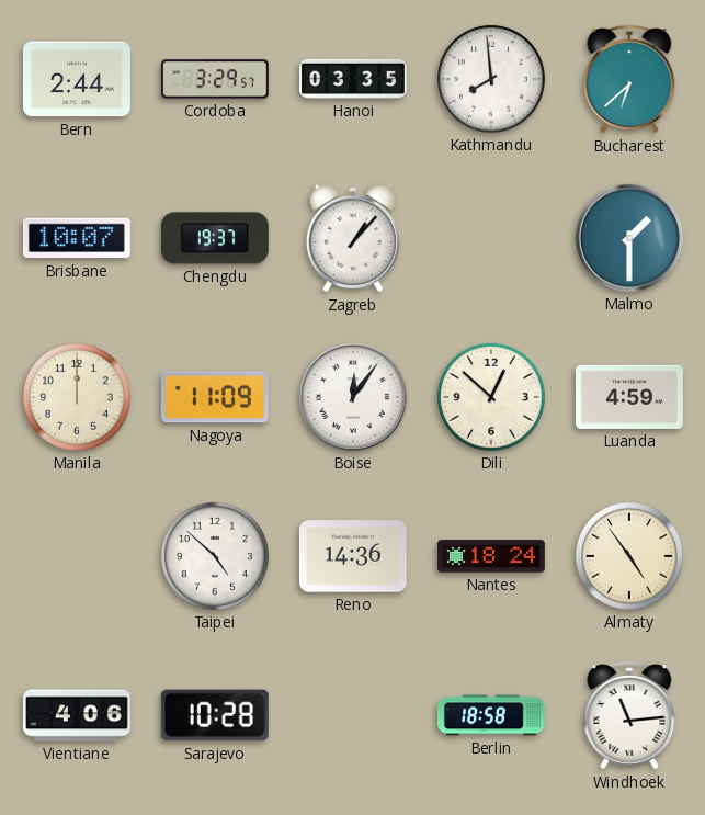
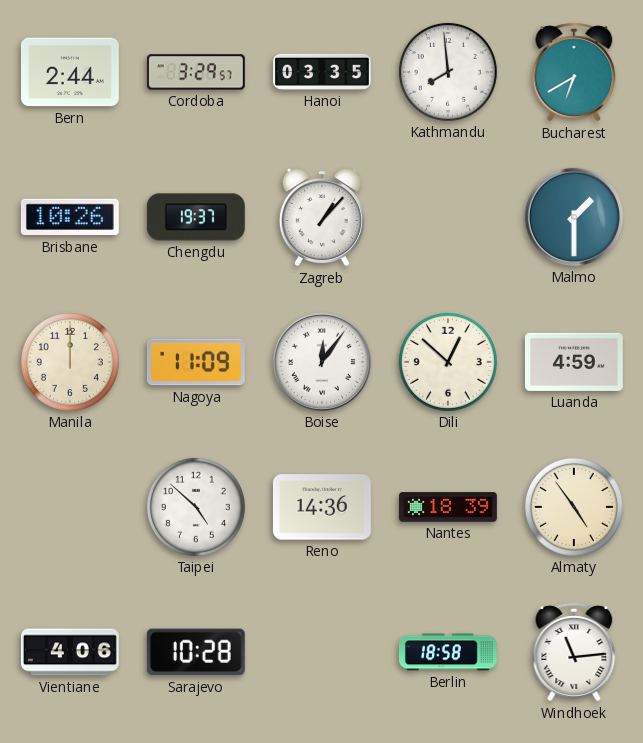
Bucharest: 6:38 -> 6:40 (574, 72)
Brisbane: 10:07 -> 10:26 (70, 217)
Nantes: 18:24 -> 18:39 (449, 507)
